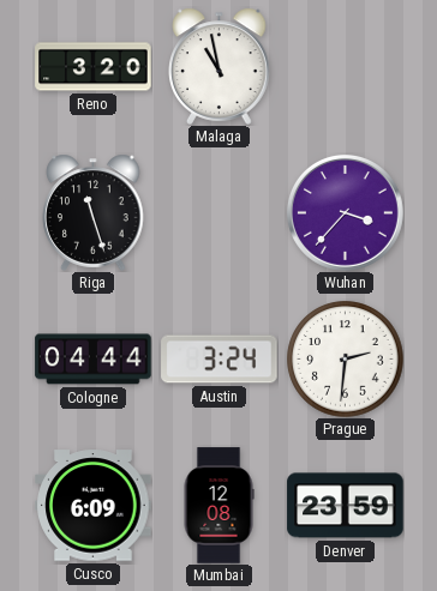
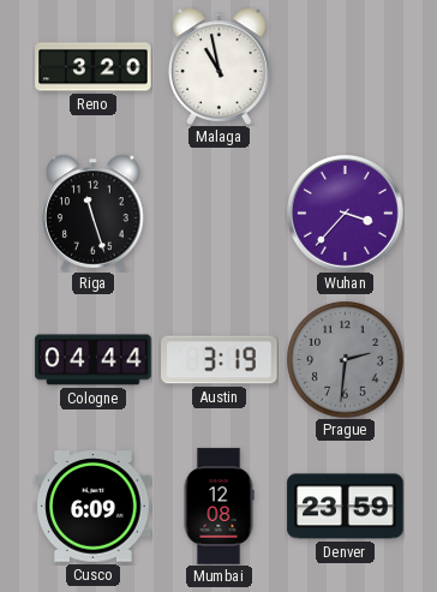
Austin: 3:24 -> 3:19 (220, 360)
Prague dial: white -> grey (346, 360)
